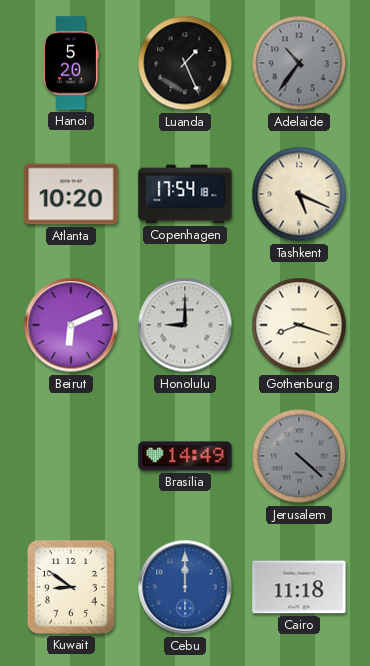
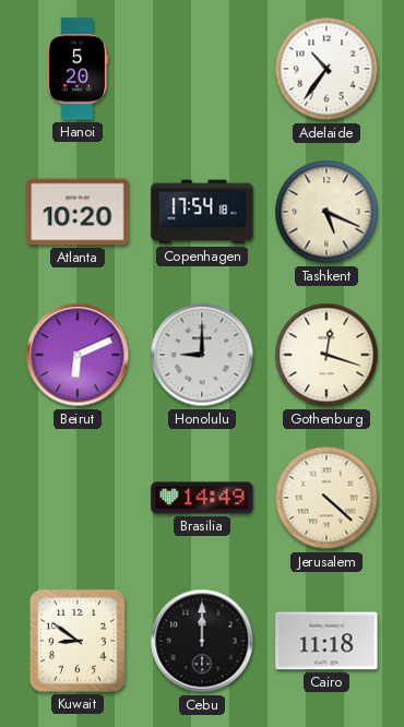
Luanda: 1:26 -> none (185, 63)
Adelaide dial: grey -> white (326, 69)
Gothenburg: 8:18 -> 12:18 (326, 355)
Jerusalem dial: grey -> cream (326, 498)
Cebu dial: blue -> black (202, 641)
